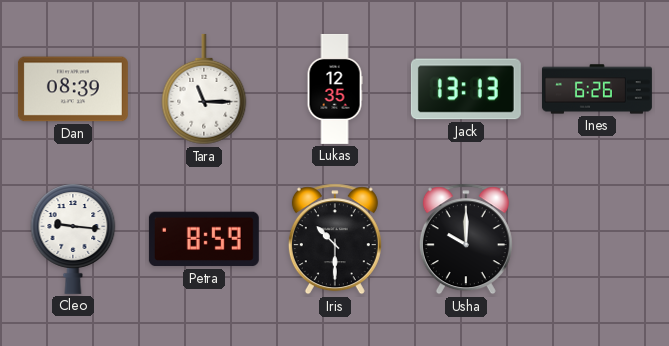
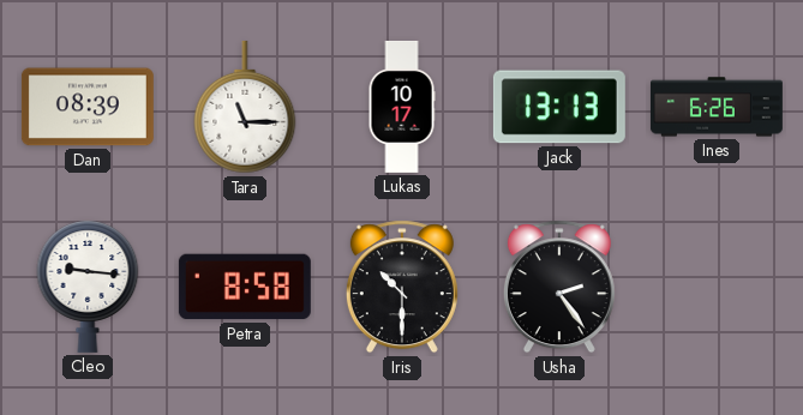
Lukas: 12:35 -> 10:17 (402, 107)
Petra: 8:59 -> 8:58 (245, 287)
Usha: 10:00 -> 2:24 (559, 287)
